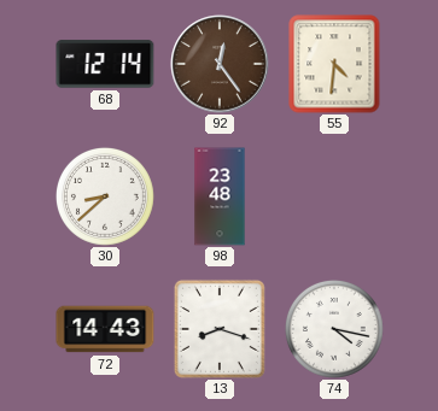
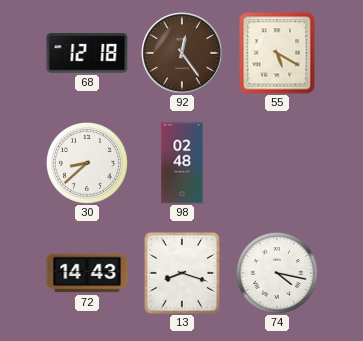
68: 12:14 -> 12:18 (87, 53)
55: 4:31 -> 5:20 (277, 53)
98: 23:48 -> 02:48 (182, 163)
